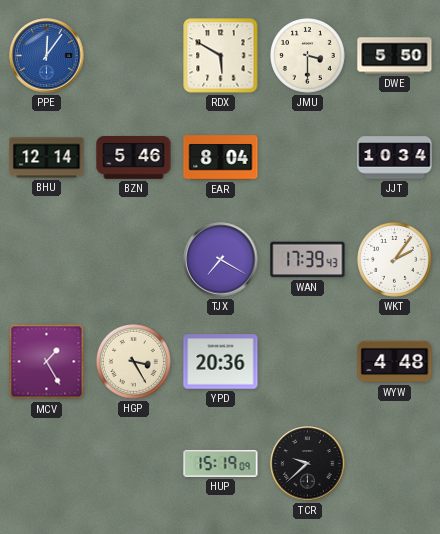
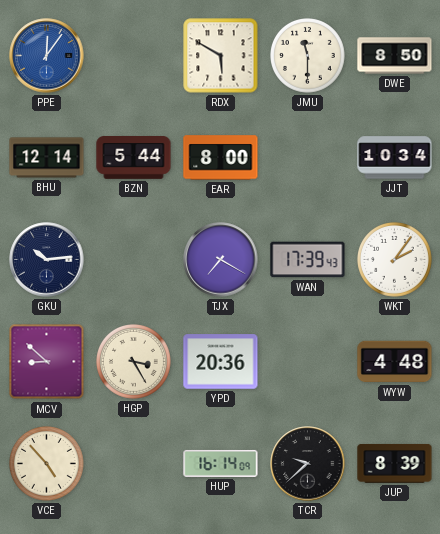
JMU: 3:30 -> 11:30 (308, 56)
DWE: 5:50 -> 8:50 (395, 56)
BZN: 5:46 -> 5:44 (134, 158)
EAR: 8:04 -> 8:00 (221, 158)
GKU: none -> 10:14 (47, 260)
MCV: 1:25 -> 8:52 (47, 362)
VCE: none -> 4:53 (47, 464)
HUP: 15:19 -> 16:14 (221, 463)
JUP: none -> 8:39 (395, 464)
